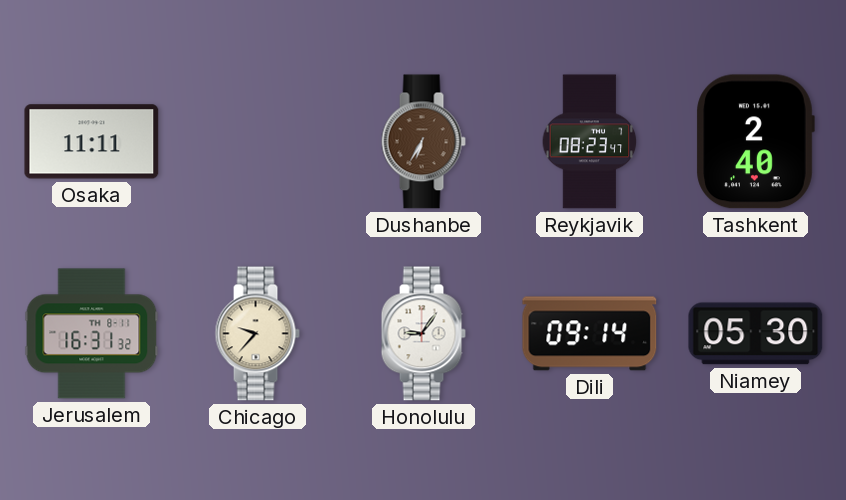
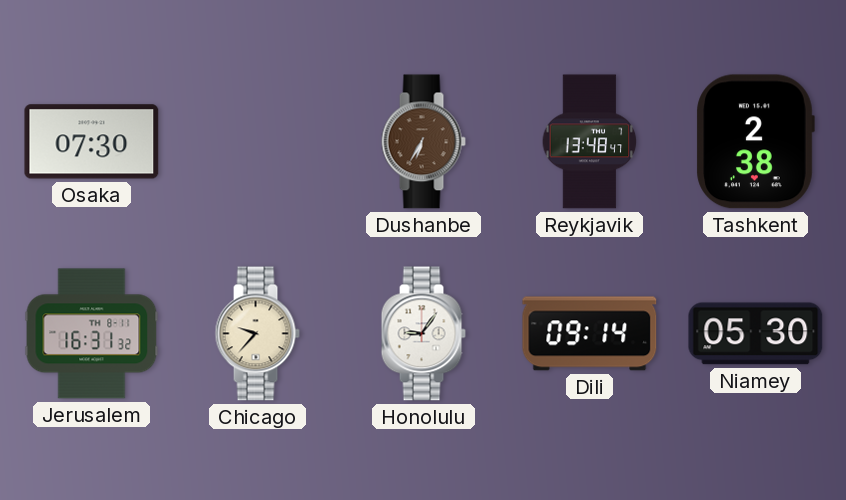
Osaka: 11:11 -> 07:30 (92, 142)
Reykjavik: 08:23 -> 13:48 (590, 142)
Tashkent: 2:40 -> 2:38 (755, 142)
